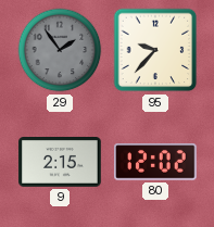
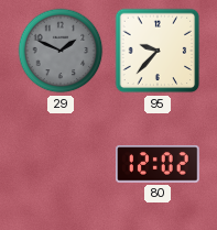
29: 1:54 -> 1:49 (61, 51)
9: 2:15 -> none (60, 163)
